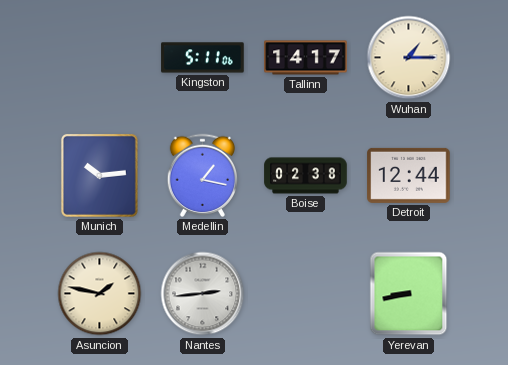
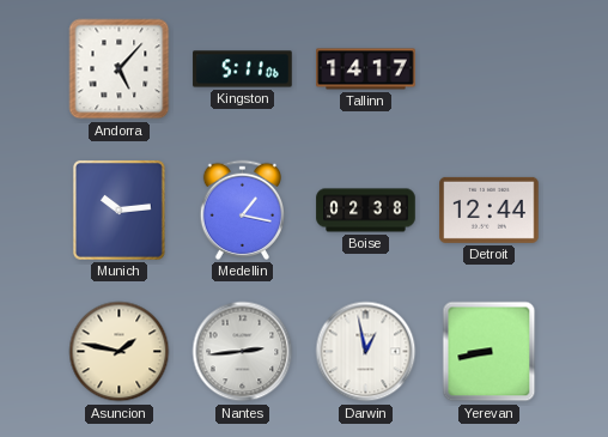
Andorra: none -> 5:07 (120, 69)
Wuhan: 1:15 -> none (409, 58)
Darwin: none -> 12:58 (366, 352)
